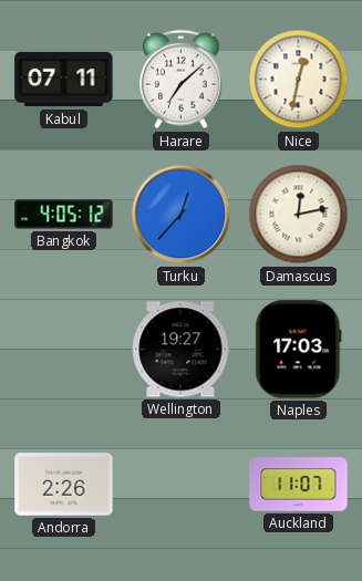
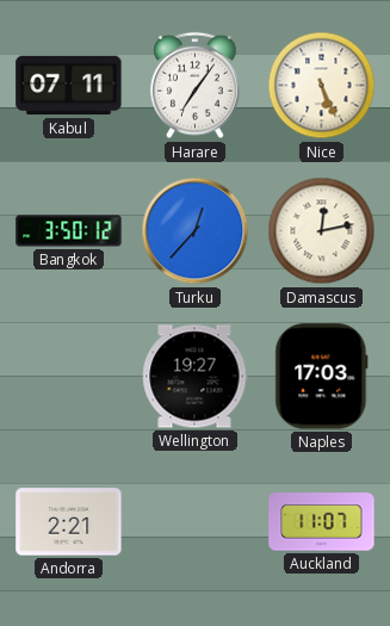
Harare: 7:08 -> 7:06 (196, 86)
Nice: 12:32 -> 5:26 (322, 86)
Bangkok: 4:05 -> 3:50 (69, 231)
Andorra: 2:26 -> 2:21 (69, 522)
